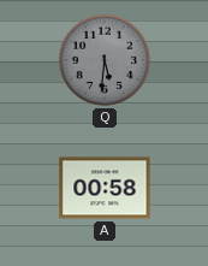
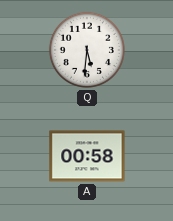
Q dial: grey -> white (87, 50)
